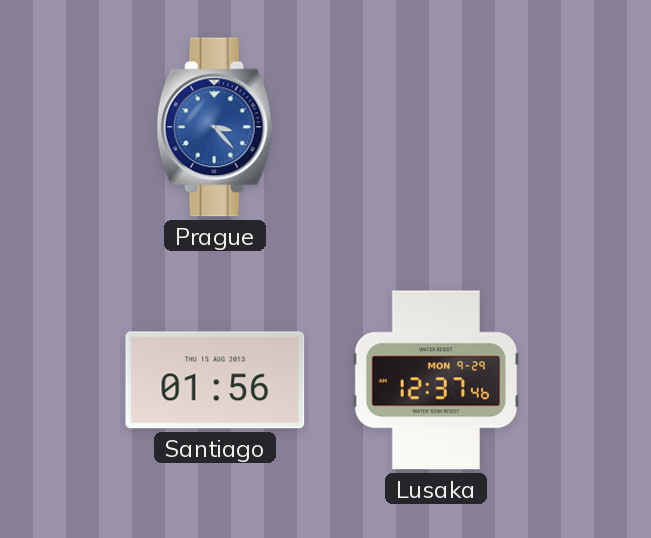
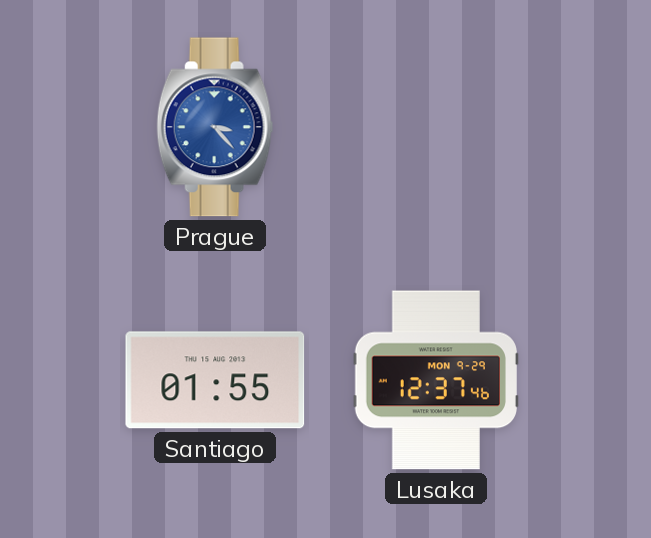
Santiago: 01:56 -> 01:55 (215, 380)
